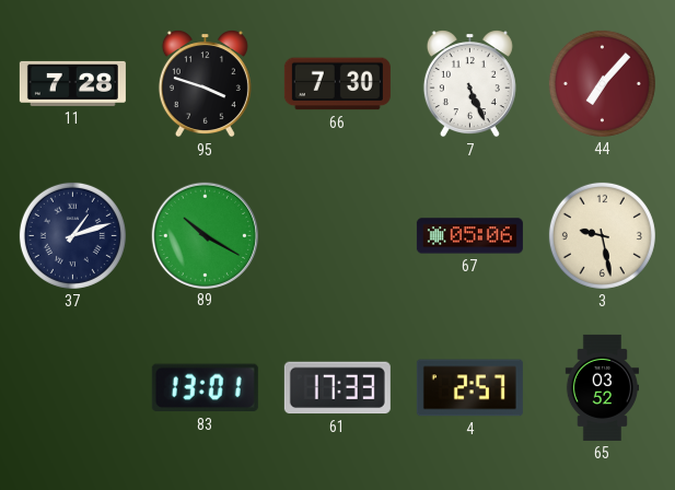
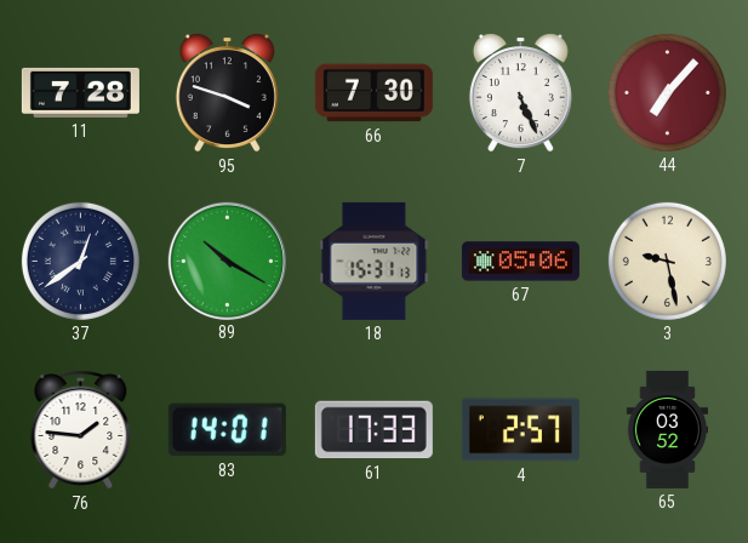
37: 1:12 -> 12:39 (80, 261)
18: none -> 15:31 (375, 261)
76: none -> 1:46 (81, 430)
83: 13:01 -> 14:01 (227, 430)
